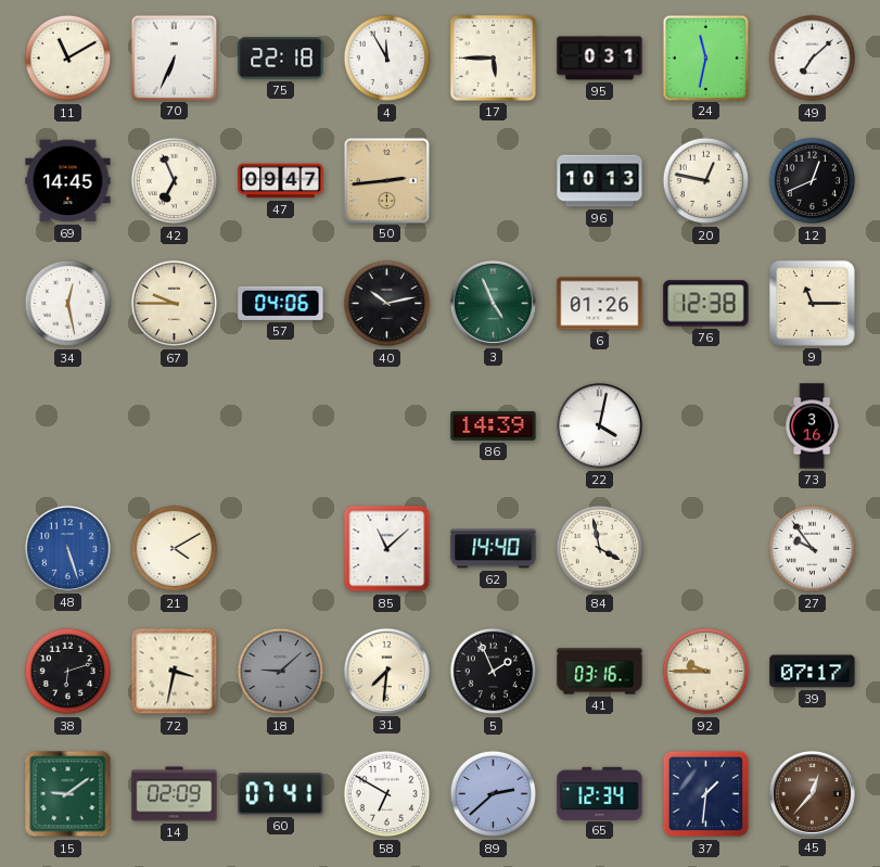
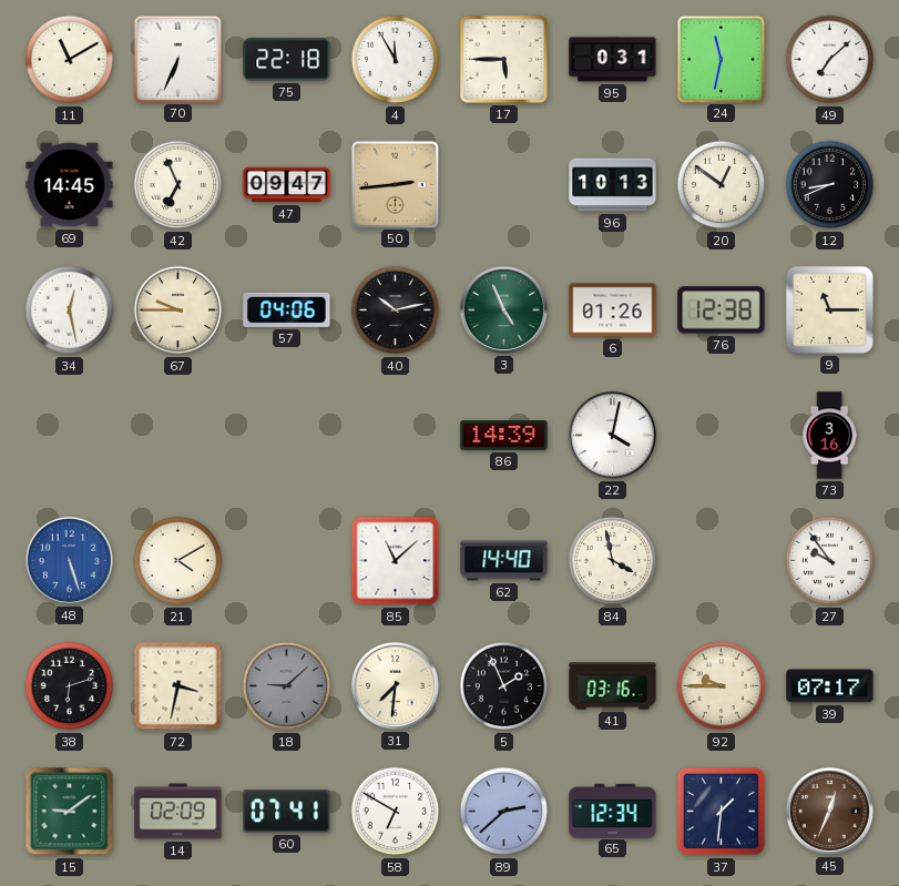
20: 12:47 -> 12:51 (722, 185)
12: 12:41 -> 8:41 (830, 185)
45: 12:37 -> 12:34 (829, 811)
